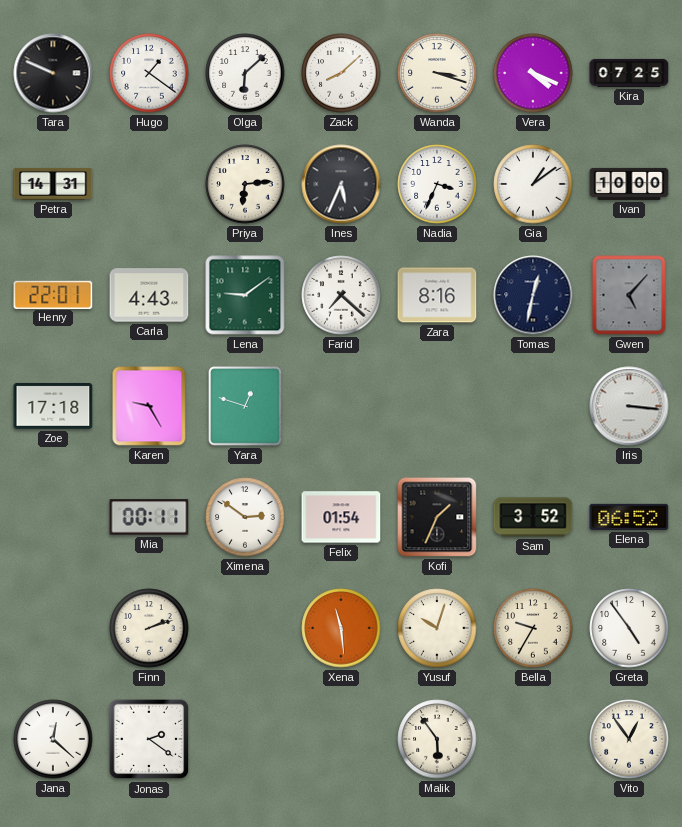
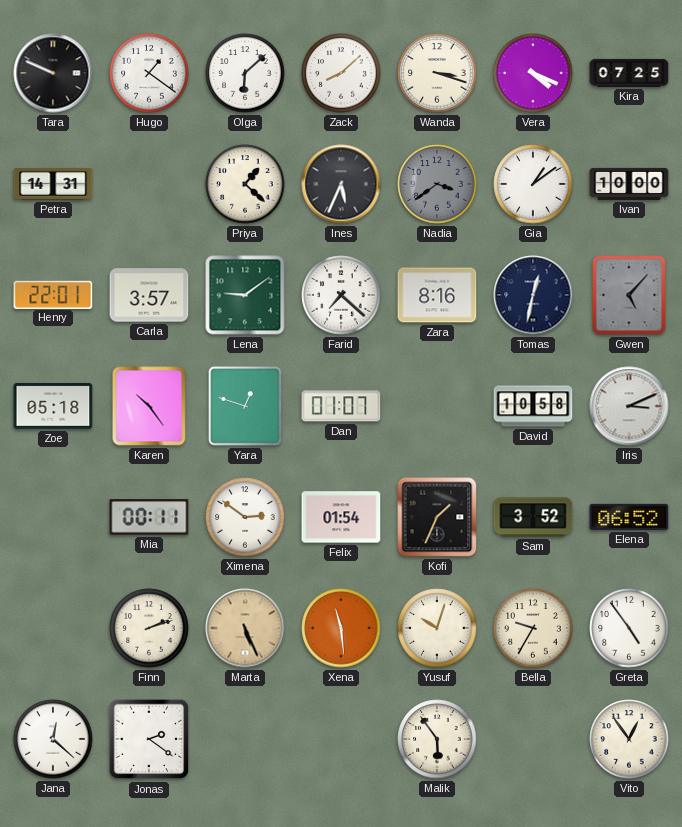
Priya: 6:14 -> 1:22 (245, 184)
Nadia: 3:34 -> 3:39 (437, 184)
Nadia dial: white -> grey (437, 184)
Carla: 4:43 -> 3:57 (149, 295)
Zoe: 17:18 -> 05:18 (53, 407)
Karen: 9:25 -> 10:24 (149, 406)
Dan: none -> 01:07 (341, 406)
David: none -> 10:58 (533, 406)
Iris: 3:16 -> 3:11 (629, 406)
Marta: none -> 5:26 (245, 628)
